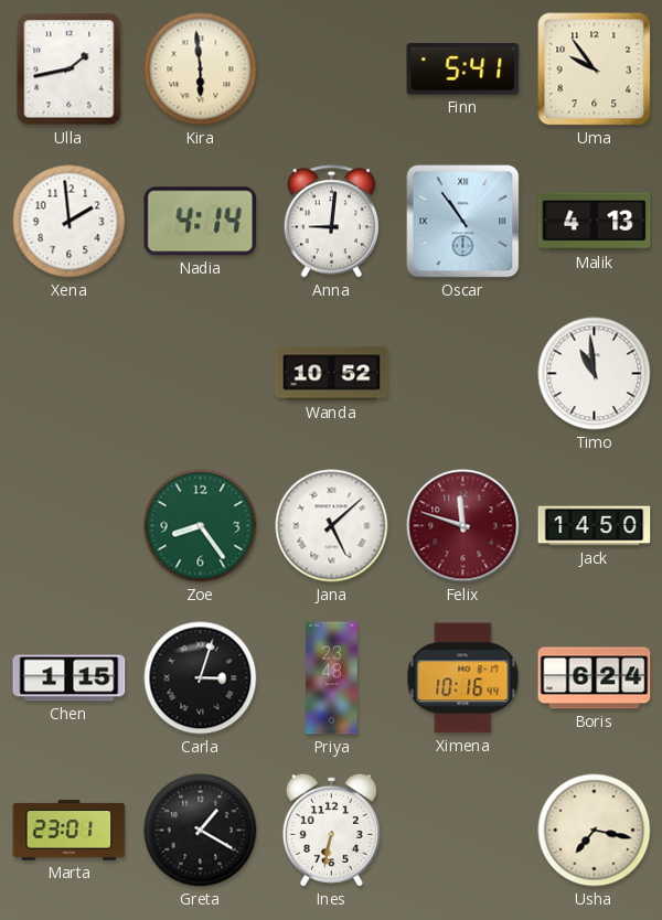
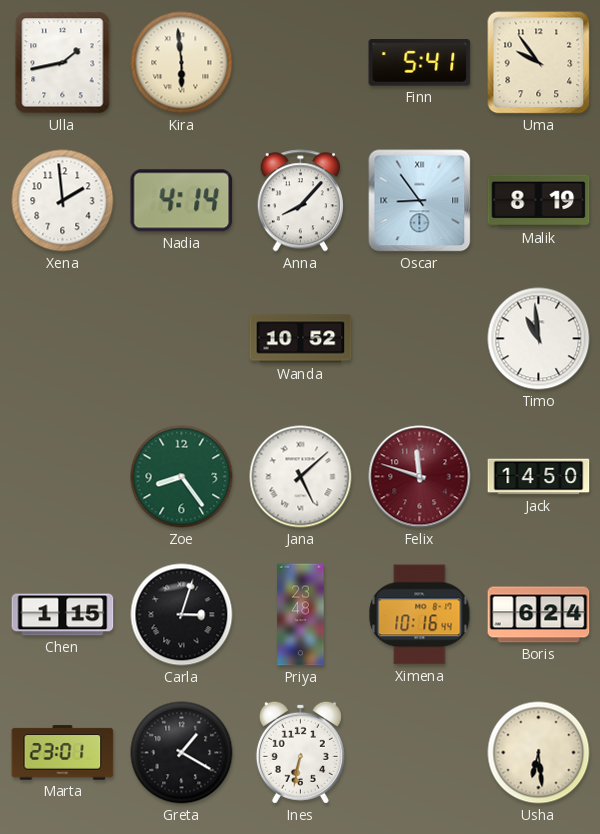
Anna: 9:01 -> 8:07 (300, 201)
Oscar: 10:54 -> 8:54 (420, 201)
Malik: 4:13 -> 8:19 (539, 201)
Usha: 7:17 -> 6:29 (539, 753)
